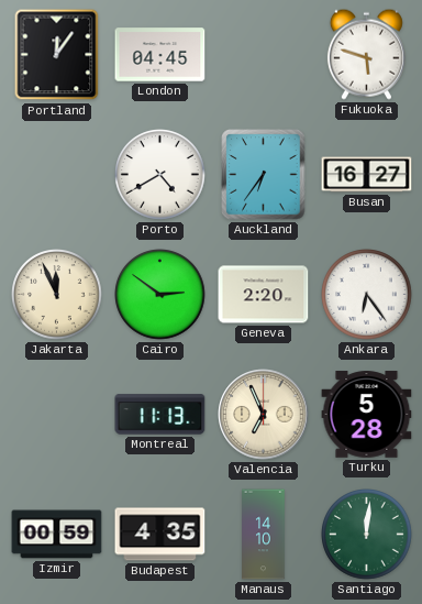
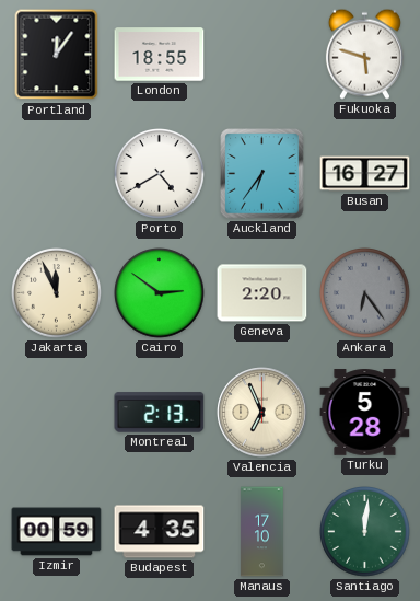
London: 04:45 -> 18:55 (160, 55)
Ankara dial: white -> grey (365, 293)
Montreal: 11:13 -> 2:13 (160, 413)
Manaus: 14:10 -> 17:10 (262, 532)
